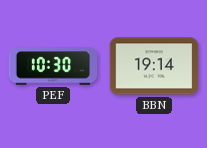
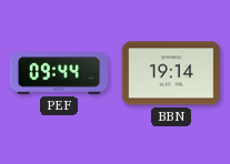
PEF: 10:30 -> 09:44 (59, 73)
